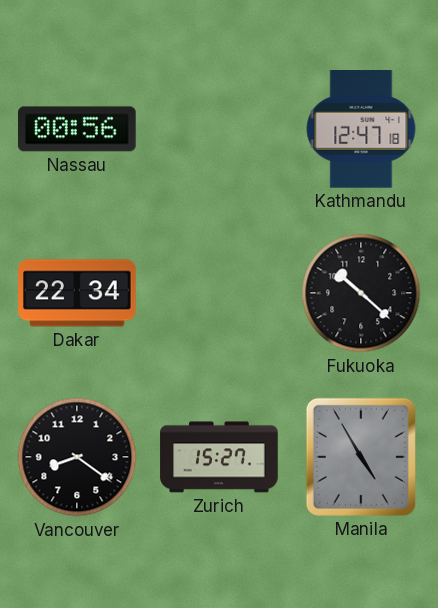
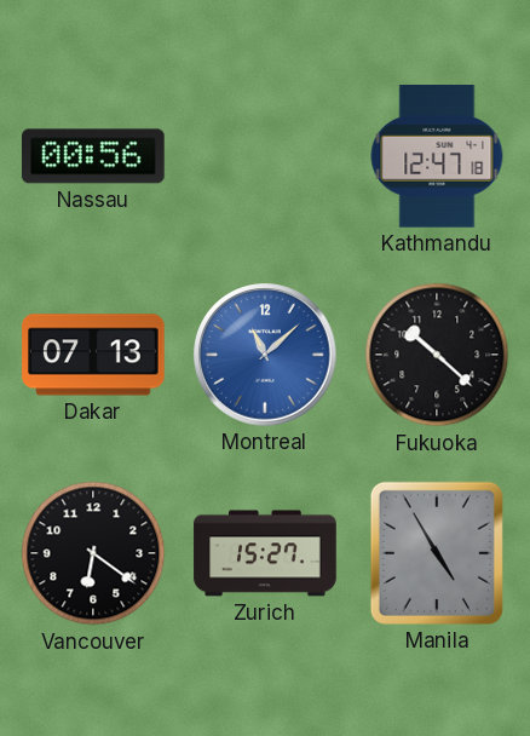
Dakar: 22:34 -> 07:13 (93, 355)
Montreal: none -> 11:08 (265, 355)
Vancouver: 8:21 -> 6:21 (93, 553)
